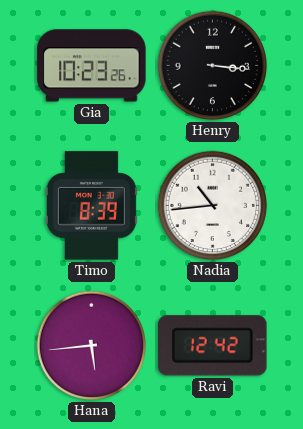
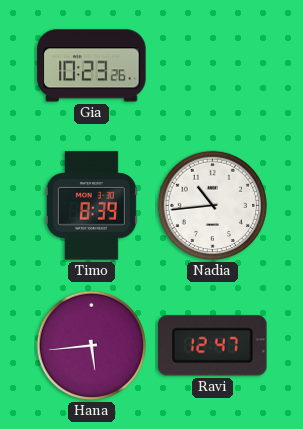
Henry: 3:16 -> none (213, 66)
Ravi: 12:42 -> 12:47 (213, 346)
